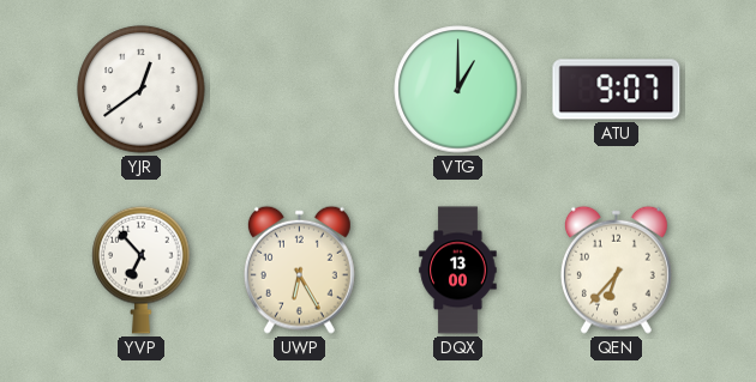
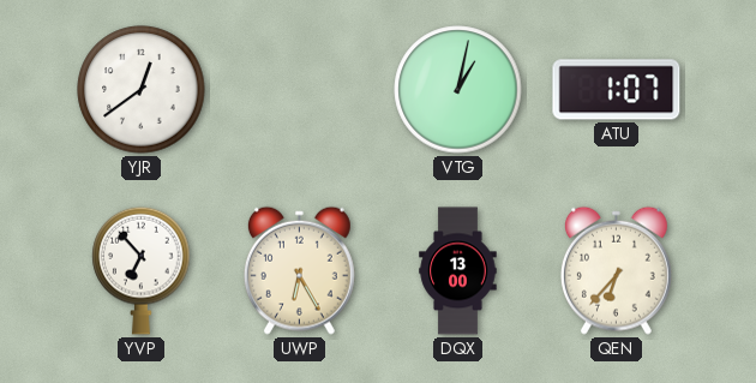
VTG: 1:00 -> 1:02 (458, 90)
ATU: 9:07 -> 1:07 (617, 90)
